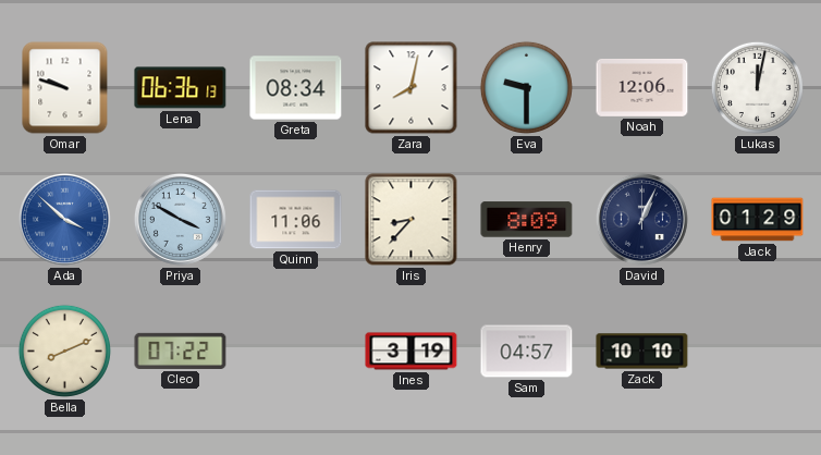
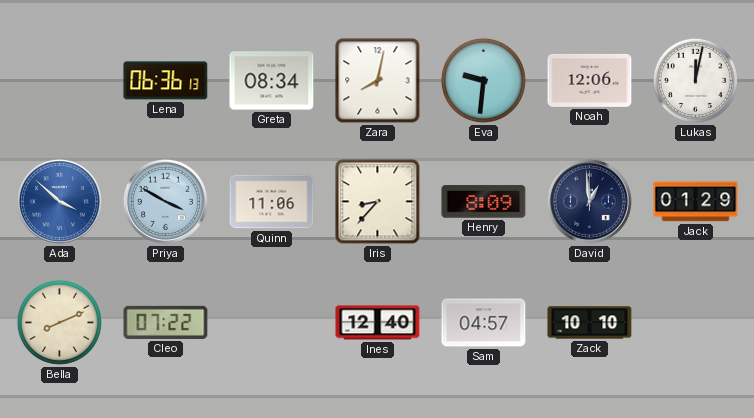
Omar: 9:48 -> none (65, 88)
Eva: 9:30 -> 9:31 (483, 80)
David: 1:04 -> 12:59 (589, 201)
Ines: 3:19 -> 12:40 (378, 323)
